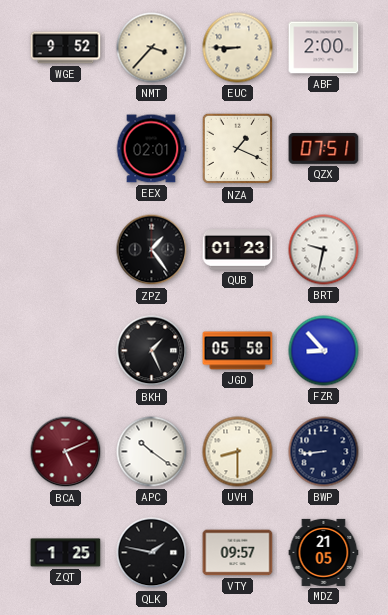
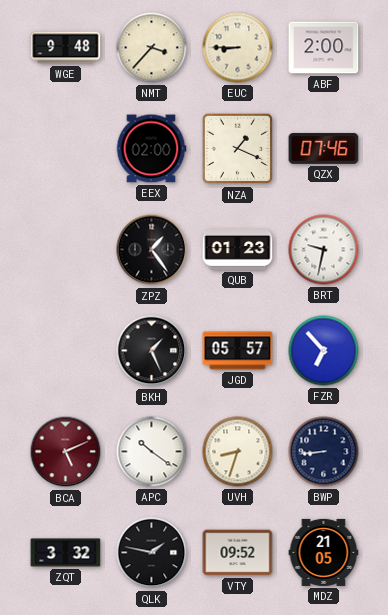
WGE: 9:52 -> 9:48 (66, 48)
EEX: 02:01 -> 02:00 (151, 149)
QZX: 07:51 -> 07:46 (324, 149)
JGD: 05:58 -> 05:57 (238, 351)
FZR: 8:53 -> 6:53 (324, 351)
UVH: 8:30 -> 8:33 (238, 452)
ZQT: 1:25 -> 3:32 (66, 553)
VTY: 09:57 -> 09:52 (238, 553)
